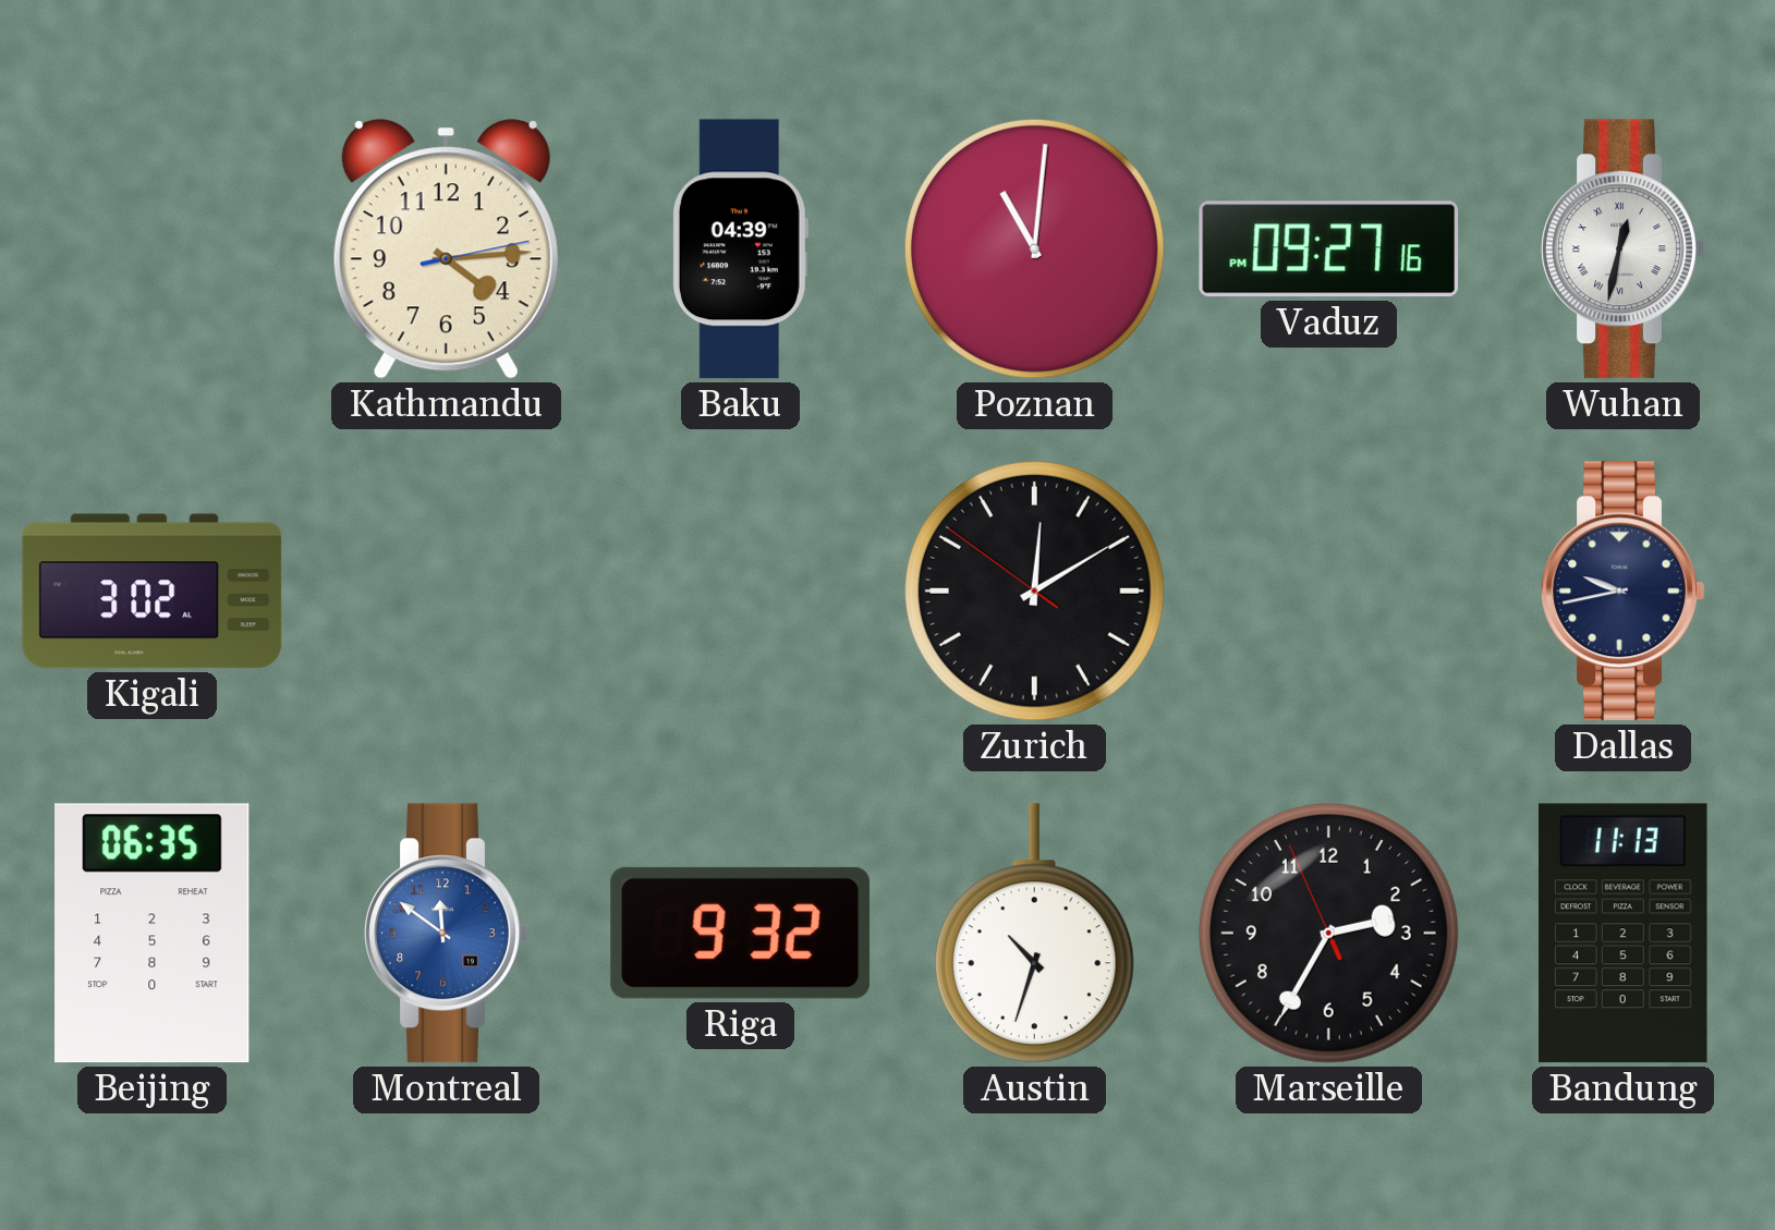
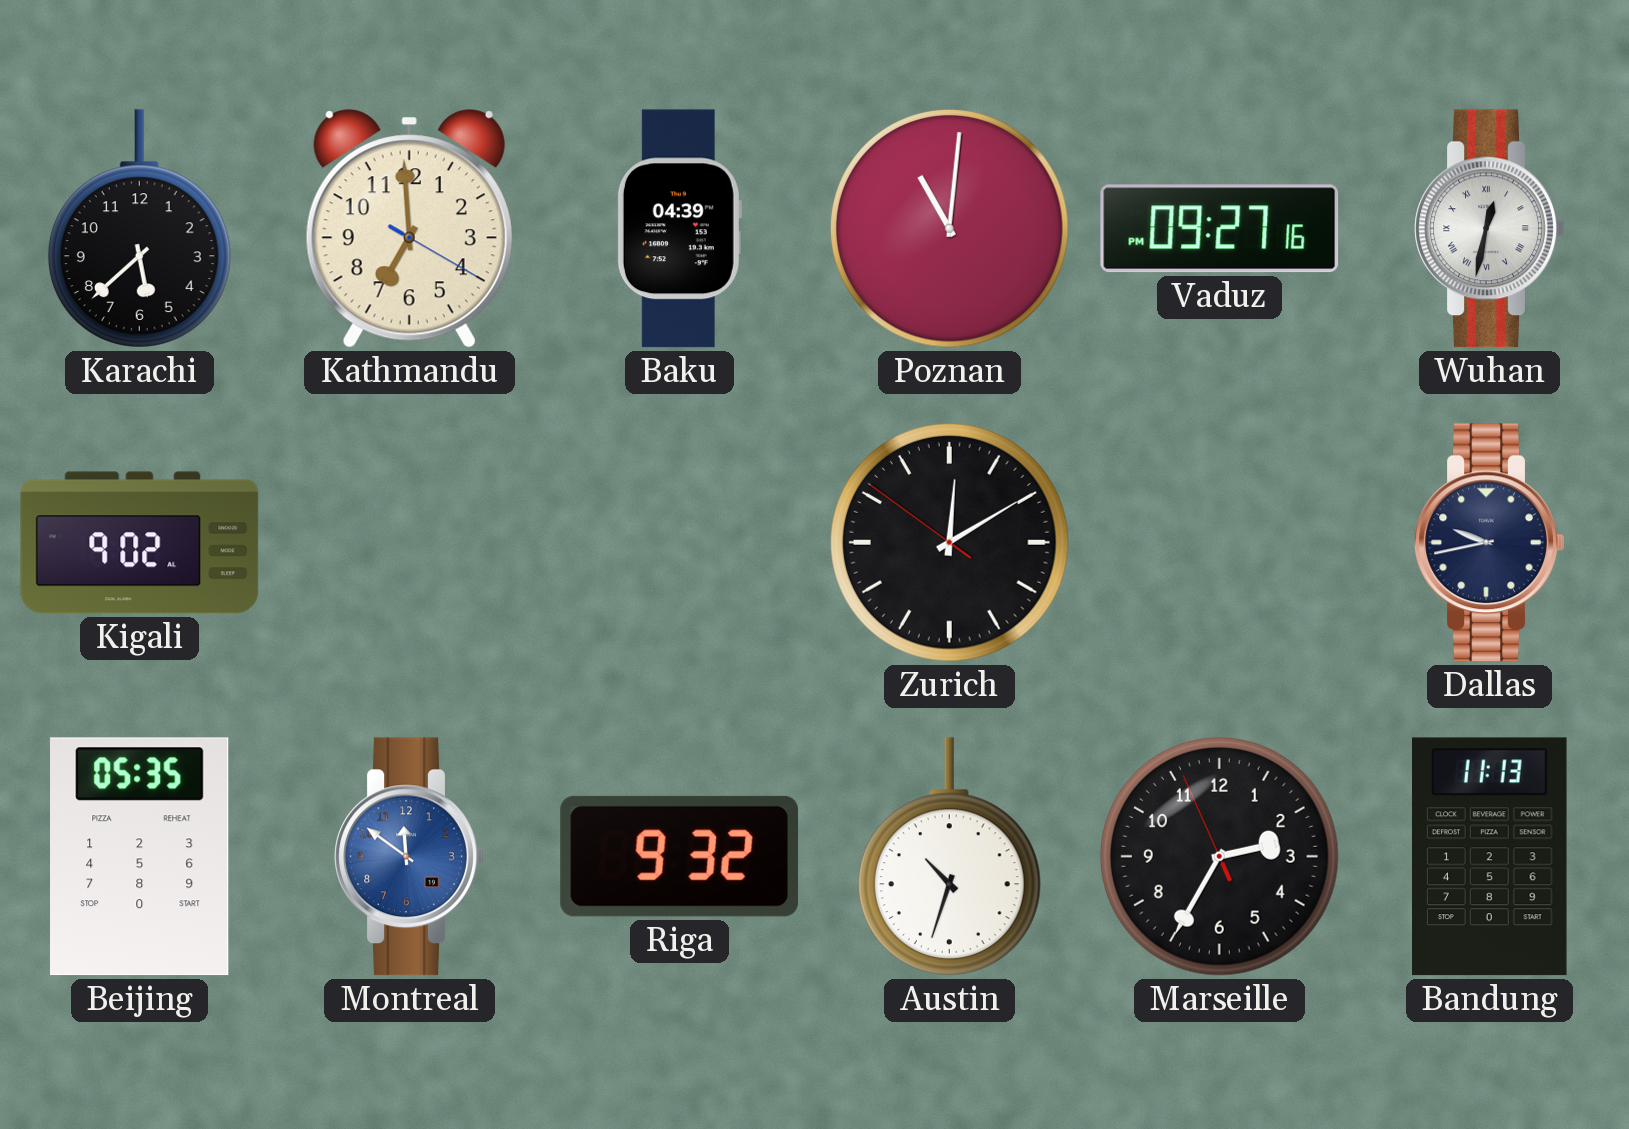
Karachi: none -> 5:38 (139, 229)
Kathmandu: 4:14 -> 6:59 (409, 229)
Kigali: 3:02 -> 9:02 (140, 543)
Beijing: 06:35 -> 05:35 (140, 857)
